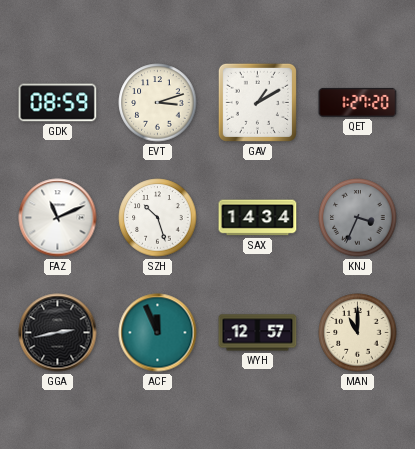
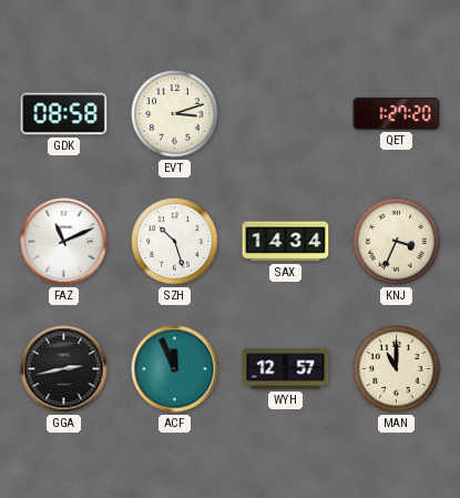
GDK: 08:59 -> 08:58 (64, 114)
GAV: 1:10 -> none (257, 102)
KNJ dial: grey -> cream (397, 242)
